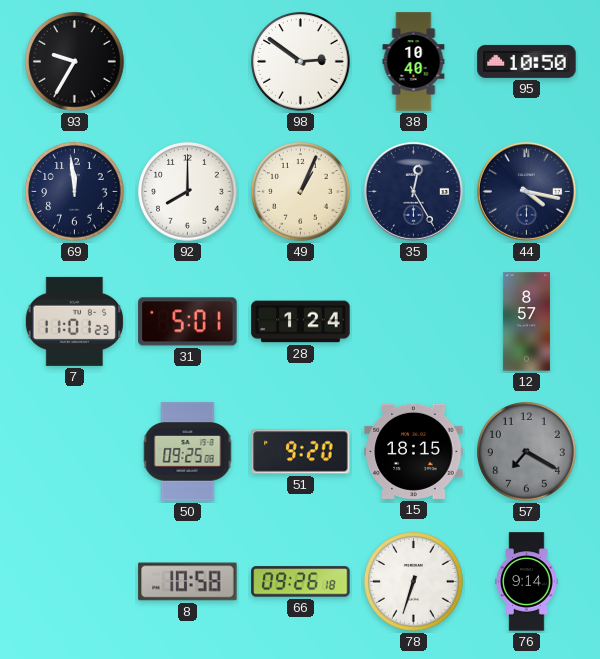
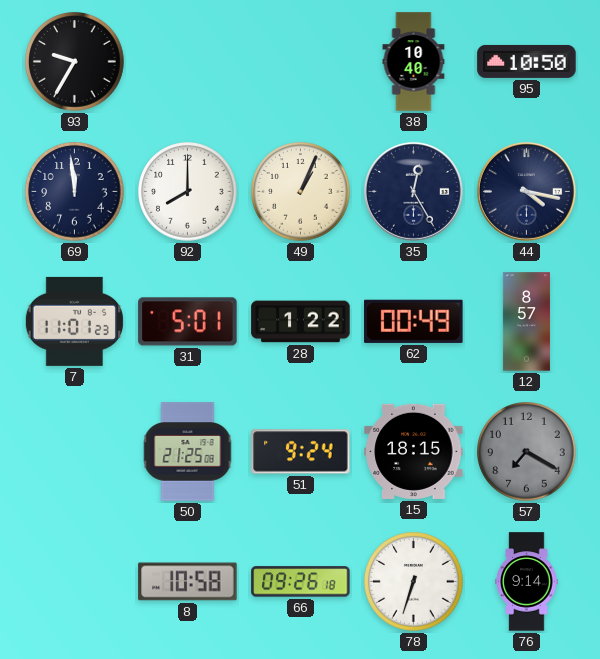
98: 2:51 -> none (301, 62)
28: 1:24 -> 1:22 (301, 322)
62: none -> 00:49 (414, 321)
50: 09:25 -> 21:25 (188, 452)
51: 9:20 -> 9:24 (301, 452)
